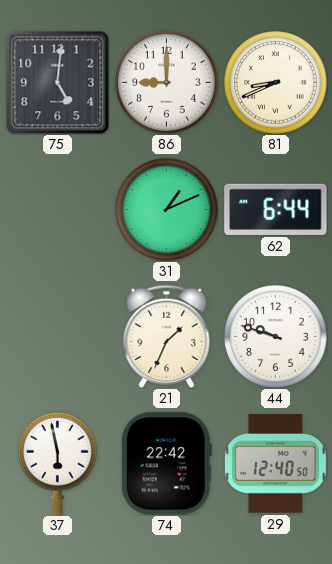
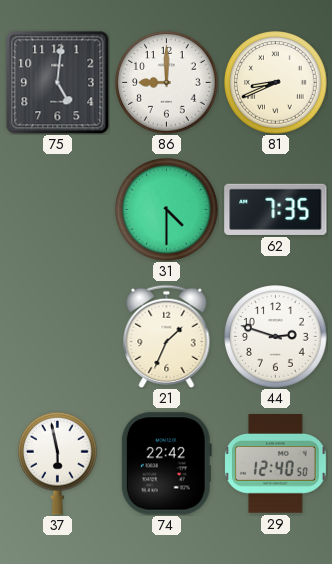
31: 1:11 -> 4:30 (167, 210)
62: 6:44 -> 7:35 (276, 209)
44: 9:48 -> 2:48 (276, 337)
